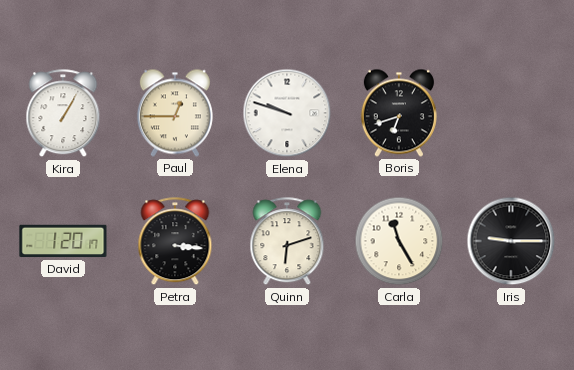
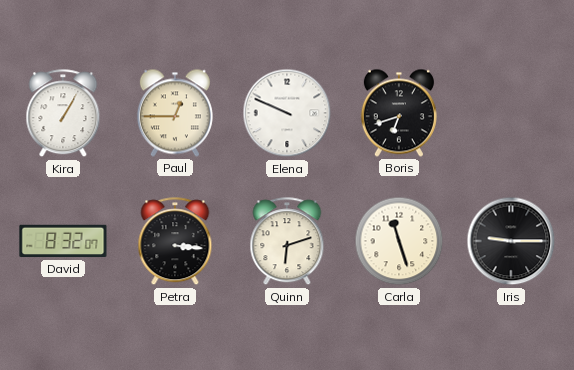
Elena: 9:48 -> 9:49 (287, 113)
David: 1:20 -> 8:32 (63, 241)
Carla: 11:25 -> 11:27 (399, 241)
